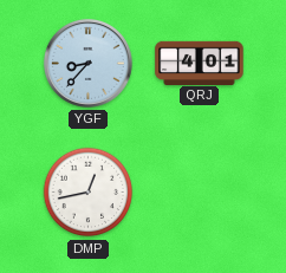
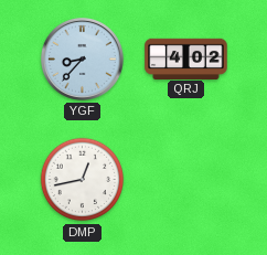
QRJ: 4:01 -> 4:02 (186, 59)
